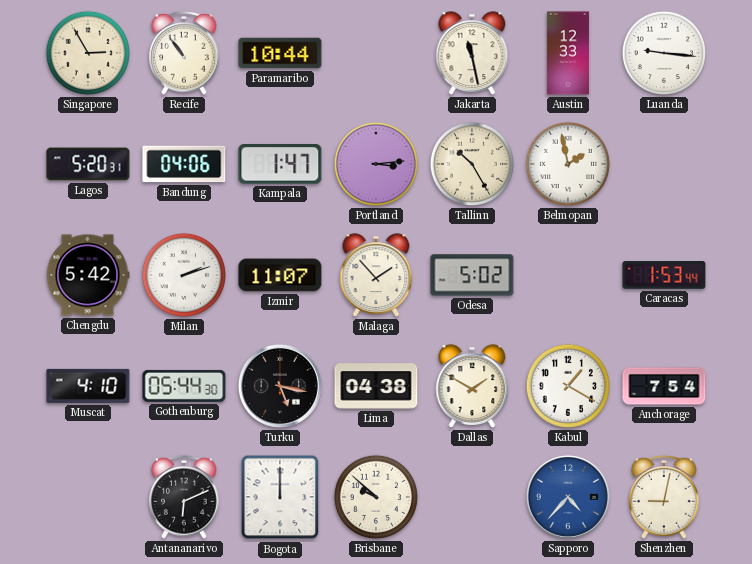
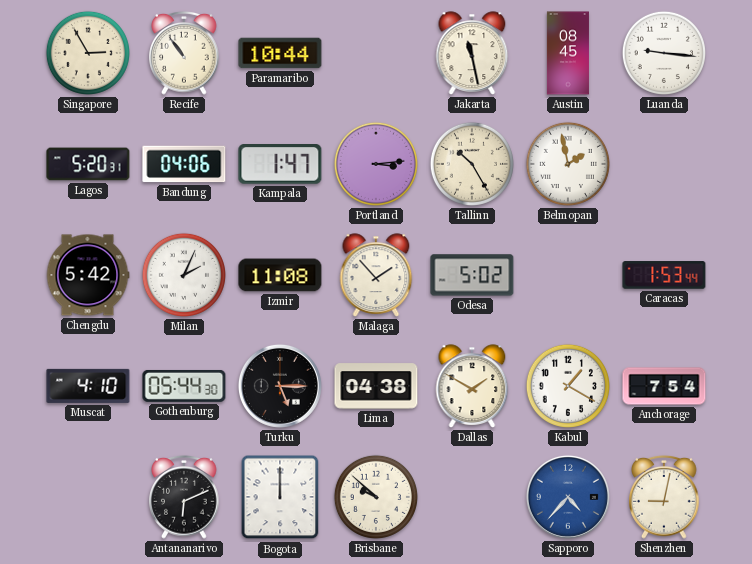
Austin: 12:33 -> 08:45 (568, 53)
Milan: 2:12 -> 2:04 (184, 275)
Izmir: 11:07 -> 11:08 (280, 275)
Turku: 5:17 -> 5:15 (280, 386)
